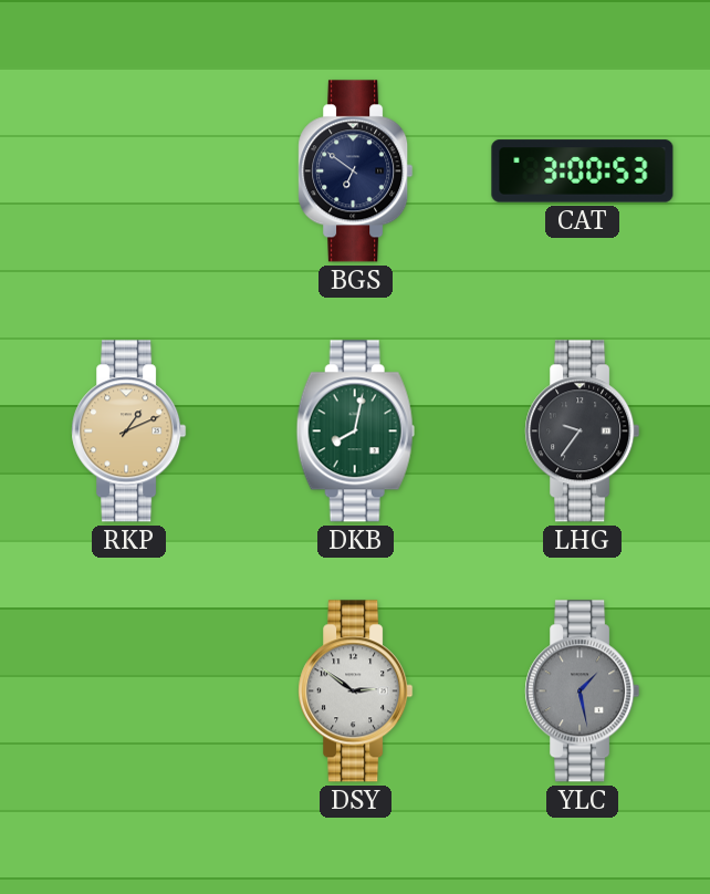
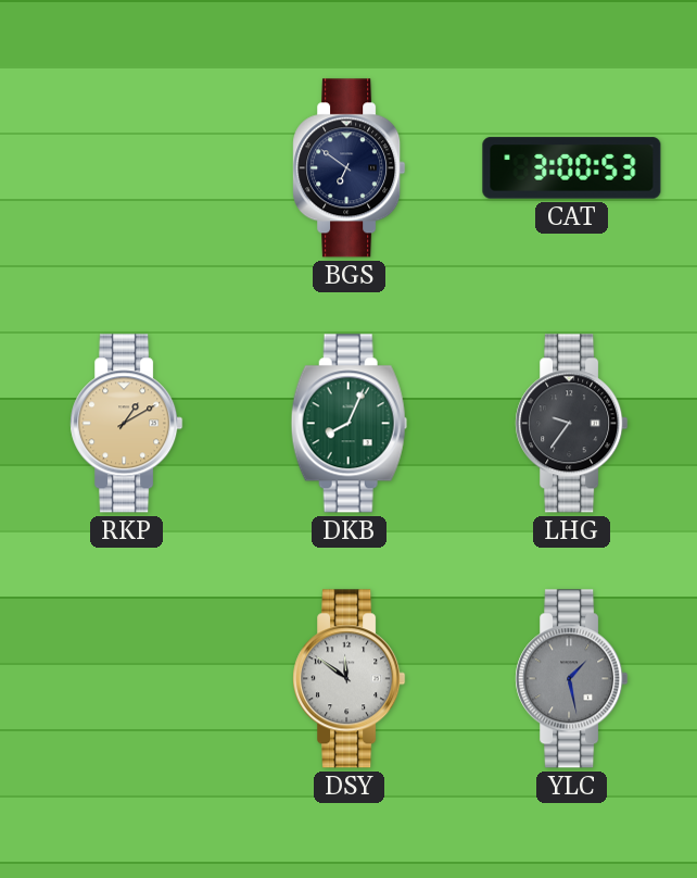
RKP: 1:11 -> 1:10 (127, 424)
DKB: 8:02 -> 8:04 (348, 424)
DSY: 2:51 -> 11:51 (350, 679)
